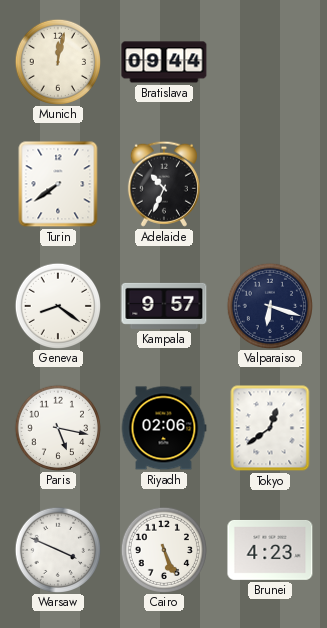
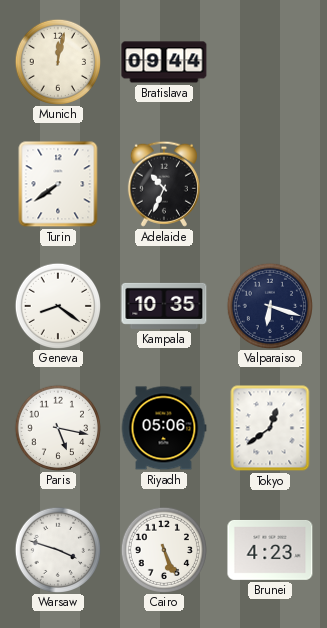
Kampala: 9:57 -> 10:35 (164, 306)
Riyadh: 02:06 -> 05:06 (164, 428)
Warsaw: 3:49 -> 3:48 (57, 549)
